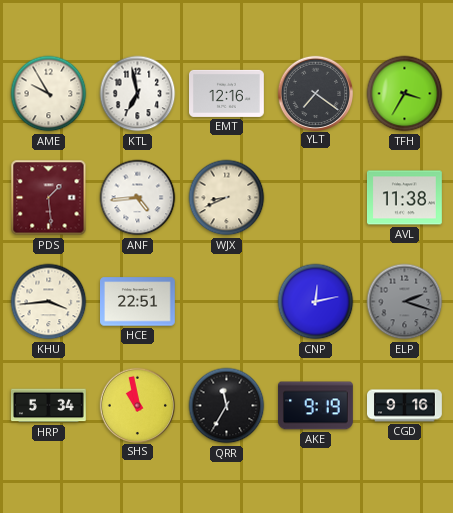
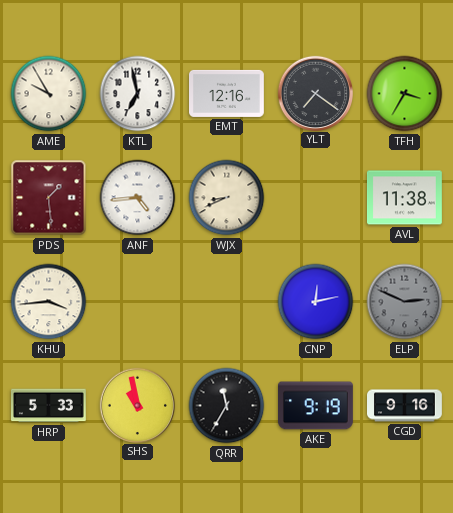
HCE: 22:51 -> none (138, 302)
ELP: 2:18 -> 2:49 (405, 302)
HRP: 5:34 -> 5:33 (49, 406)
